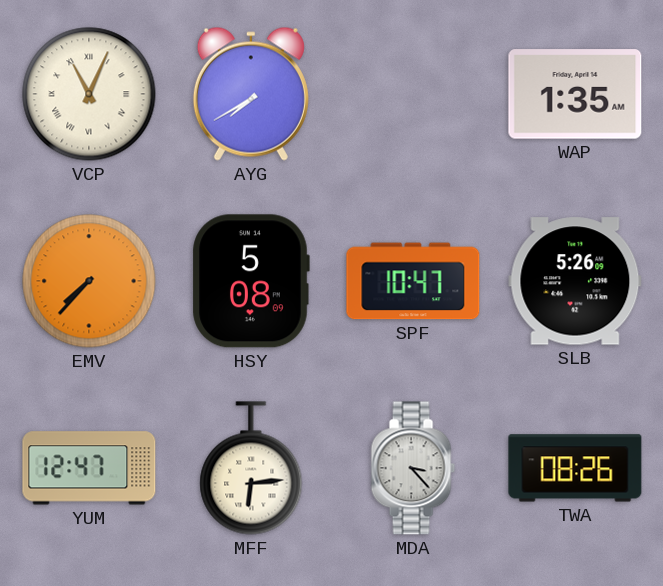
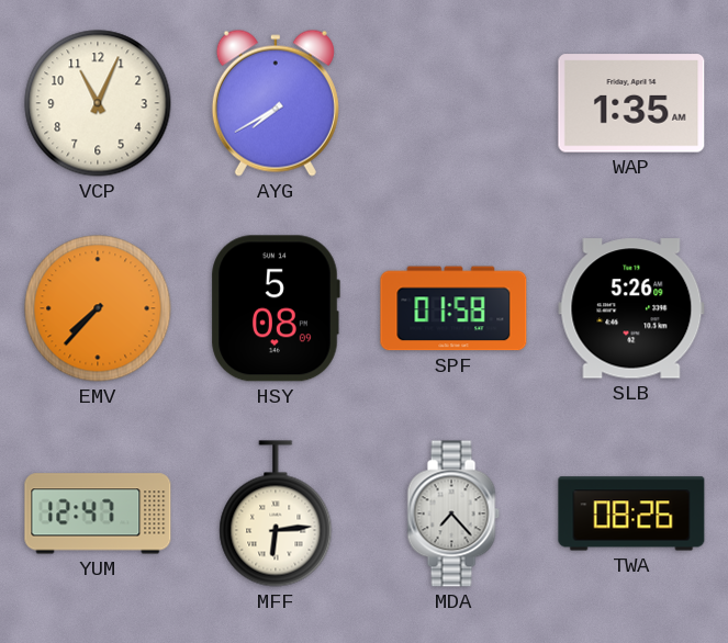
VCP numerals: Roman -> Arabic (98, 103)
SPF: 10:47 -> 01:58 (453, 308)
MDA: 3:23 -> 7:23 (453, 514)
